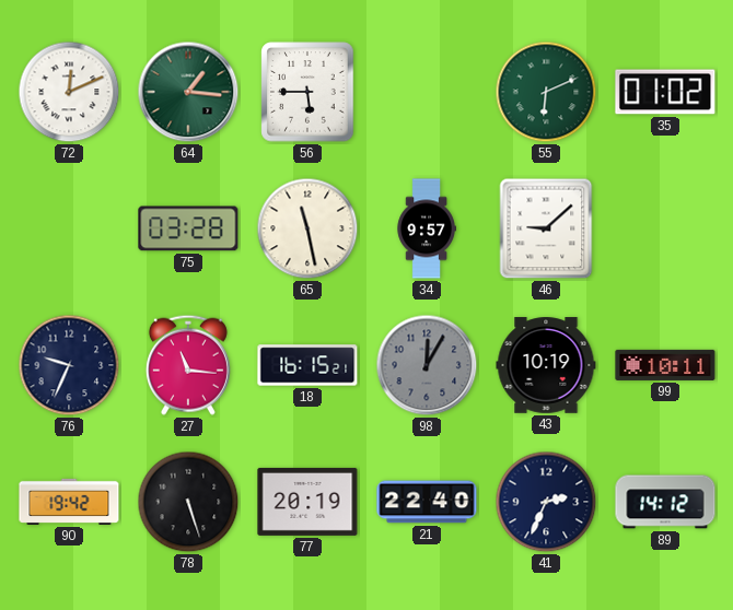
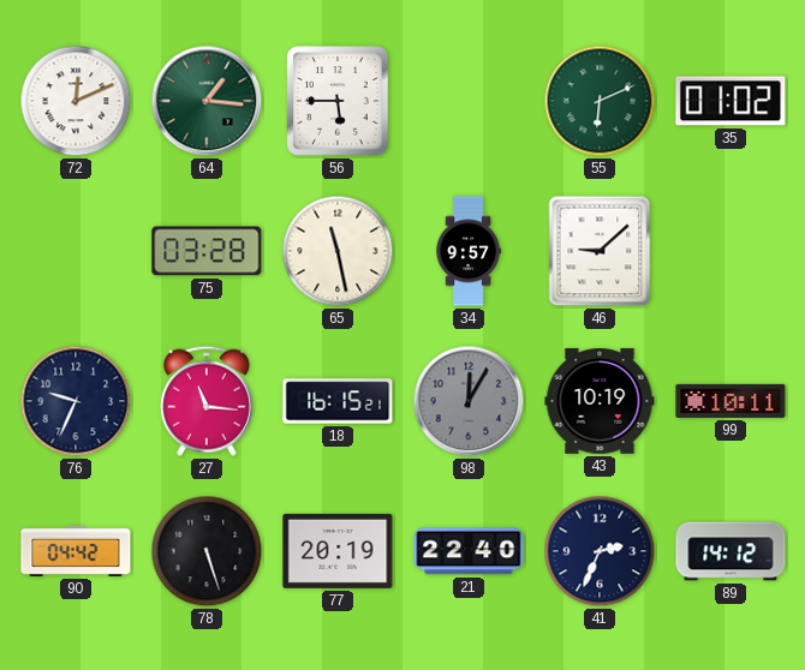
90: 19:42 -> 04:42 (76, 551)
